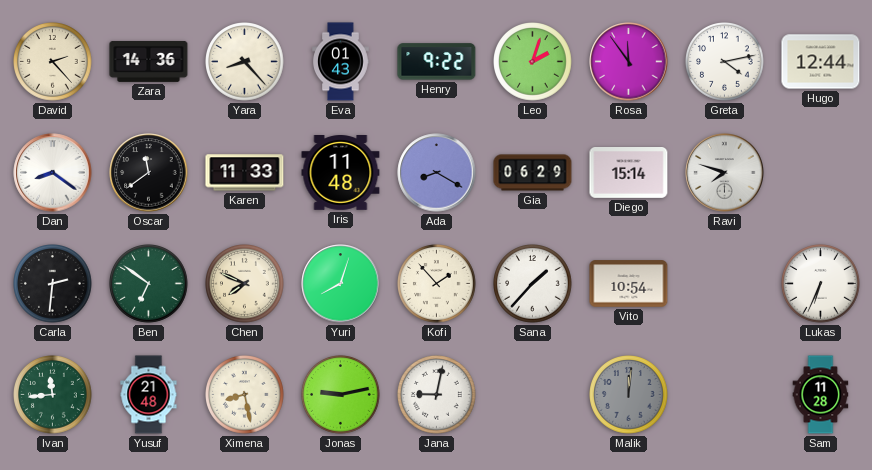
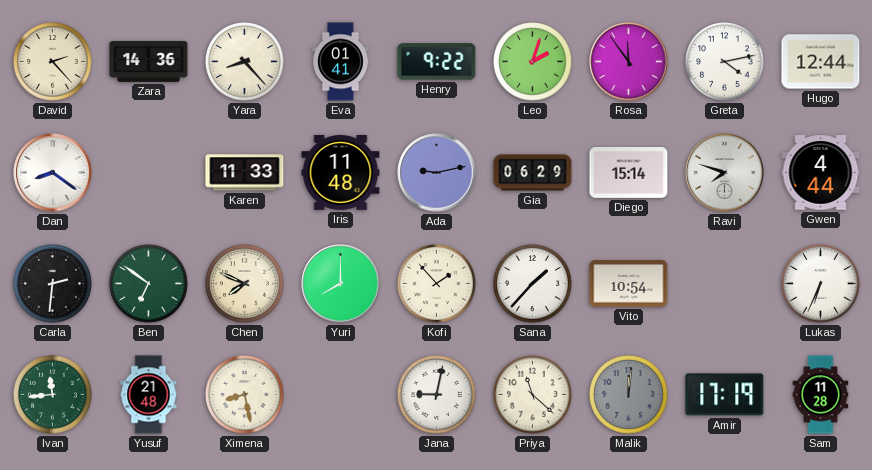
Eva: 01:43 -> 01:41 (341, 62)
Oscar: 11:39 -> none (149, 173)
Ada: 8:20 -> 9:13 (437, 173)
Gwen: none -> 4:44 (821, 173)
Yuri: 8:03 -> 8:00 (341, 284)
Jonas: 9:13 -> none (341, 395)
Priya: none -> 11:22 (533, 395)
Amir: none -> 17:19 (725, 395)
